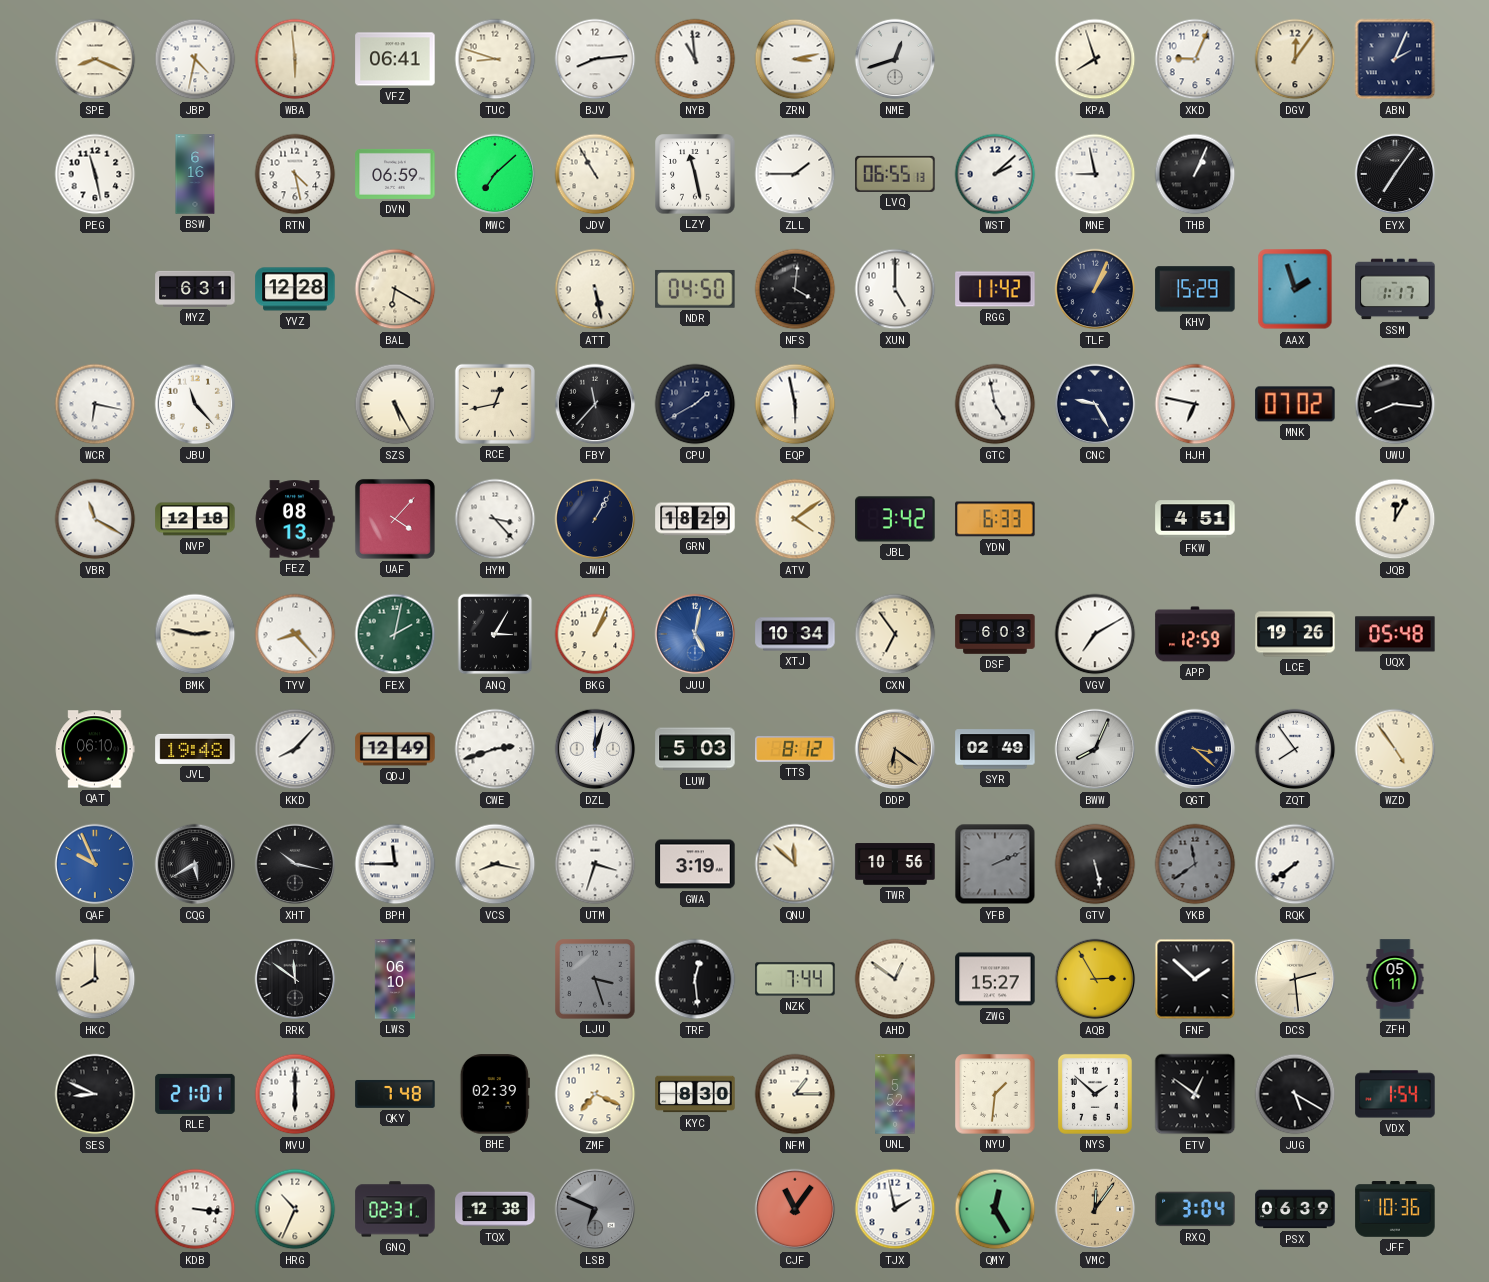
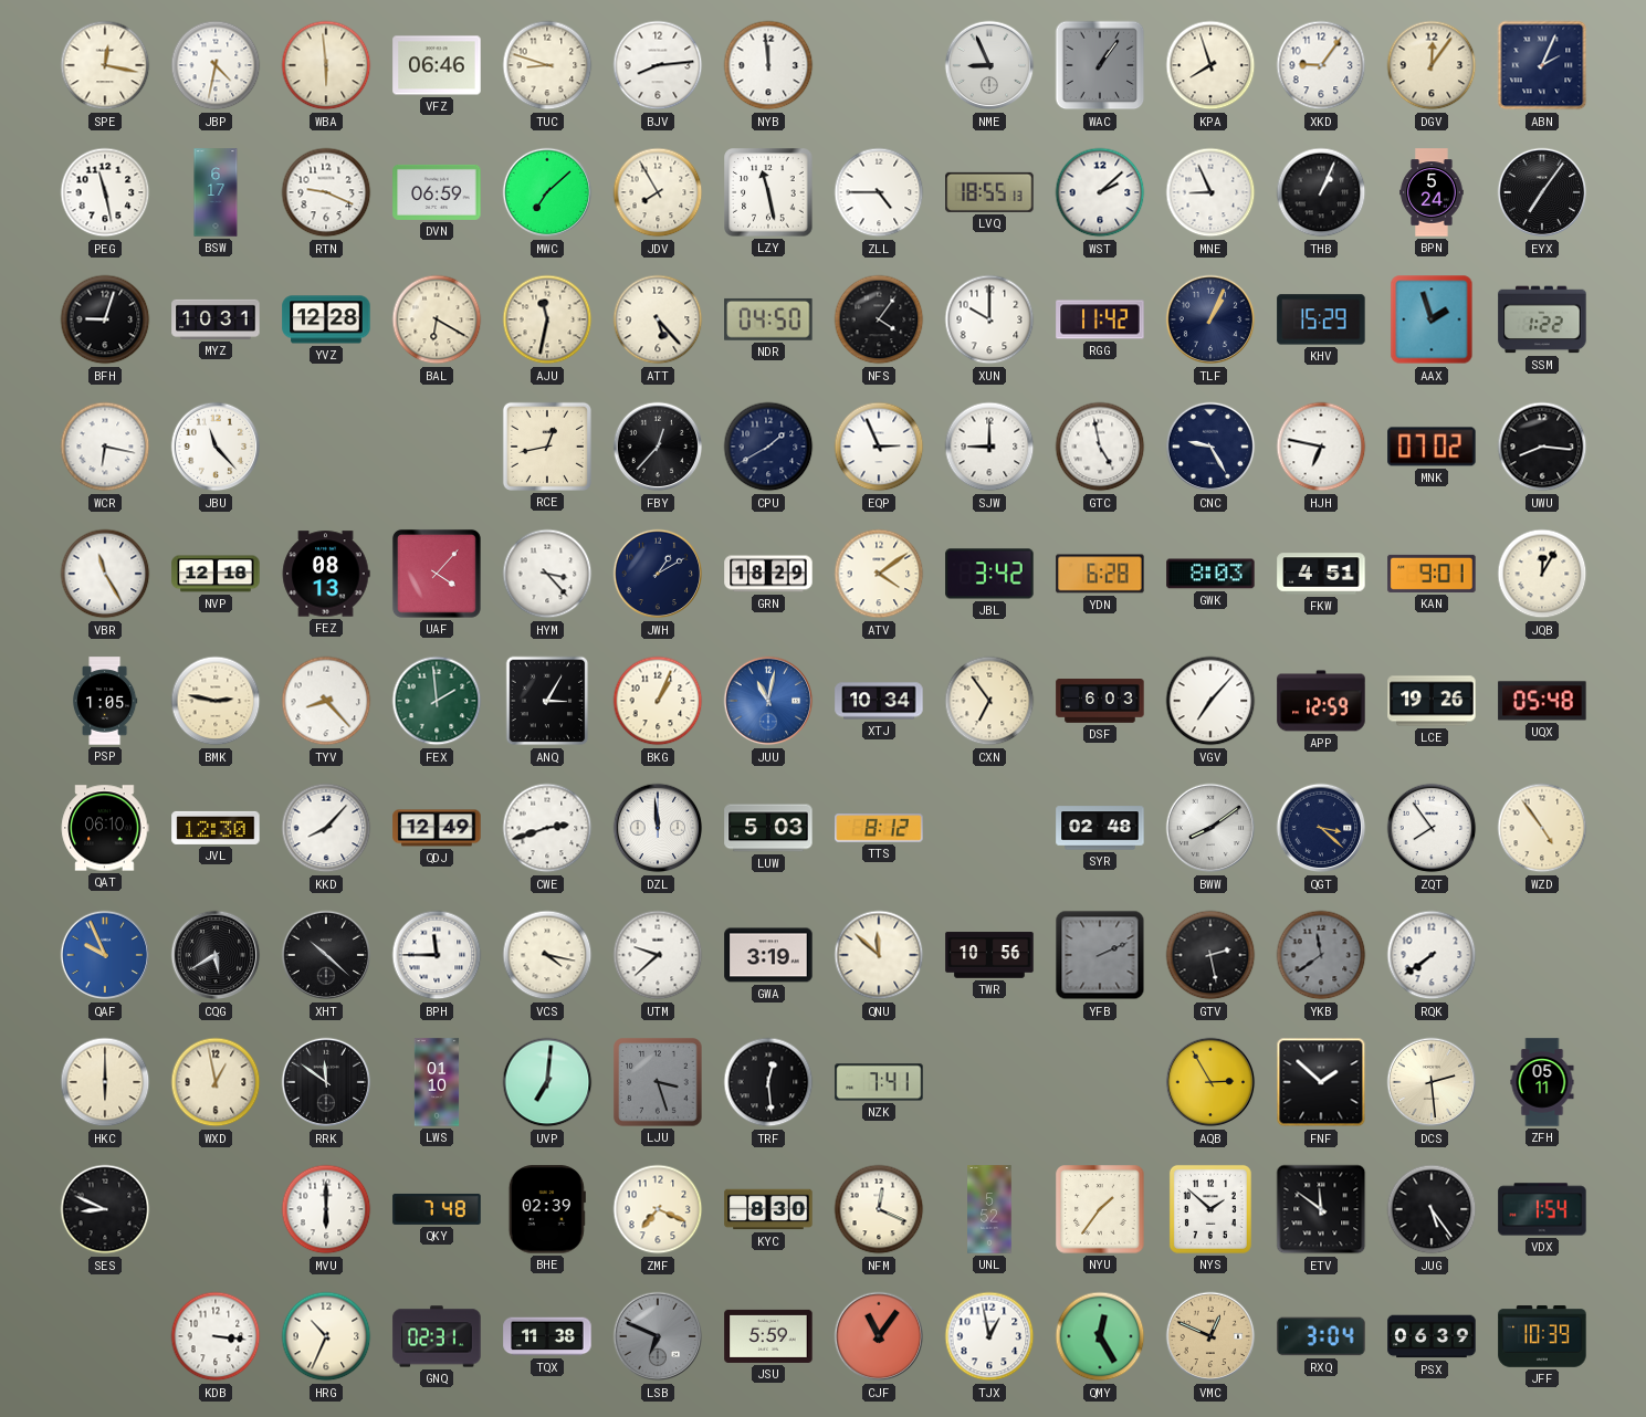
SPE: 8:19 -> 12:17 (105, 65)
VFZ: 06:41 -> 06:46 (437, 65)
NYB: 10:59 -> 11:59 (768, 65)
ZRN: 3:13 -> none (795, 59)
NME: 12:42 -> 8:56 (989, 65)
WAC: none -> 1:06 (1100, 65)
XKD: 9:04 -> 9:06 (1321, 65)
BSW: 6:16 -> 6:17 (216, 192)
RTN: 4:28 -> 9:19 (326, 192)
JDV: 10:55 -> 7:55 (658, 192)
ZLL: 1:45 -> 4:45 (879, 192)
LVQ: 06:55 -> 18:55 (989, 192)
MNE: 8:58 -> 8:56 (1210, 192)
BPN: none -> 5:24 (1432, 192)
BFH: none -> 9:03 (105, 319)
MYZ: 6:31 -> 10:31 (216, 319)
AJU: none -> 11:32 (547, 319)
ATT: 5:28 -> 5:23 (658, 319)
NFS: 4:01 -> 4:06 (879, 319)
XUN: 5:00 -> 10:00 (989, 319)
SSM: 1:17 -> 1:22 (1542, 319)
SZS: 5:25 -> none (395, 404)
FBY: 11:37 -> 12:37 (658, 447)
EQP: 5:58 -> 2:56 (879, 447)
SJW: none -> 9:00 (989, 447)
VBR: 11:20 -> 11:25 (105, 574)
JWH: 1:05 -> 1:10 (658, 574)
YDN: 6:33 -> 6:28 (1100, 574)
GWK: none -> 8:03 (1210, 574)
KAN: none -> 9:01 (1432, 574)
PSP: none -> 1:05 (105, 701)
FEX: 2:02 -> 1:59 (437, 701)
JUU: 5:02 -> 11:02 (768, 701)
VGV: 7:10 -> 7:07 (1210, 701)
JVL: 19:48 -> 12:30 (216, 828)
DZL: 12:03 -> 11:59 (658, 828)
DDP: 6:21 -> none (895, 749)
SYR: 02:49 -> 02:48 (1100, 828)
BWW: 8:04 -> 8:09 (1210, 828)
XHT: 10:17 -> 10:22 (326, 955)
VCS: 8:17 -> 4:17 (547, 955)
UTM: 3:33 -> 9:38 (658, 955)
GTV: 5:28 -> 2:28 (1210, 955)
HKC: 8:00 -> 6:00 (105, 1082)
WXD: none -> 12:58 (216, 1082)
LWS: 06:10 -> 01:10 (437, 1082)
UVP: none -> 7:01 (547, 1082)
NZK: 7:44 -> 7:41 (879, 1082)
AHD: 12:51 -> none (895, 979)
ZWG: 15:27 -> none (995, 979)
RLE: 21:01 -> none (195, 1094)
NFM: 1:15 -> 12:19 (879, 1209)
NYU: 1:31 -> 1:36 (1100, 1209)
ETV: 12:51 -> 11:51 (1321, 1209)
JUG: 5:20 -> 5:24 (1432, 1209)
TQX: 12:38 -> 11:38 (547, 1336)
JSU: none -> 5:59 (768, 1336)
TJX: 1:58 -> 12:58 (989, 1336)
VMC: 12:06 -> 12:49 (1210, 1336)
JFF: 10:36 -> 10:39 (1542, 1336)
